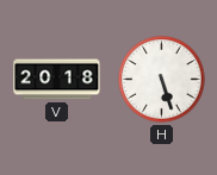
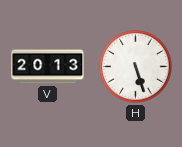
V: 20:18 -> 20:13 (48, 67)
